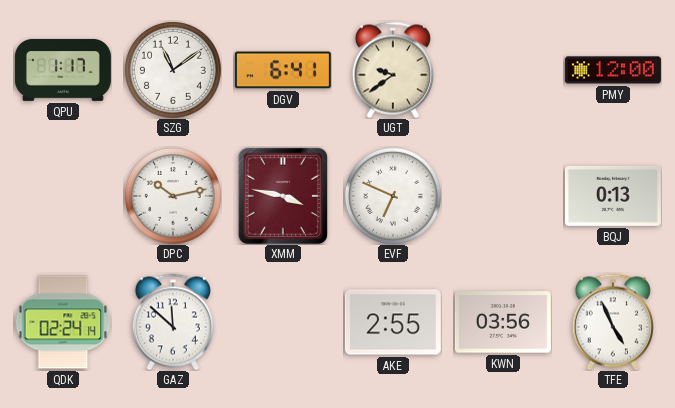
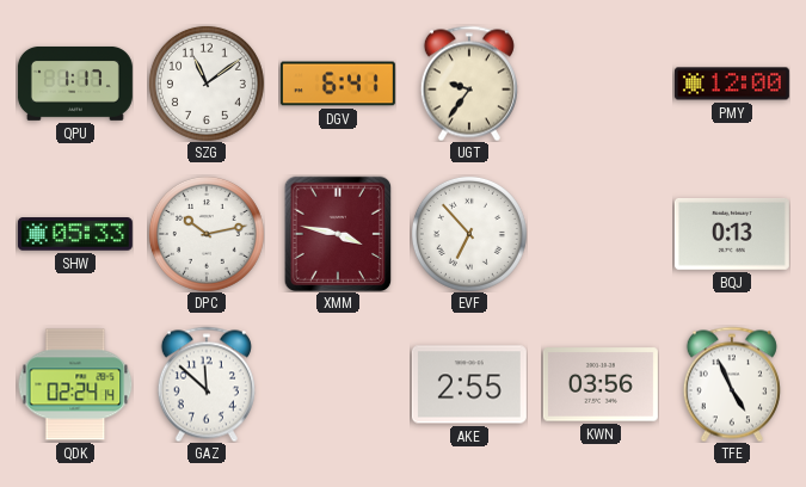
UGT: 9:39 -> 9:36 (469, 84)
SHW: none -> 05:33 (75, 234)
EVF: 6:49 -> 6:53 (469, 234)
